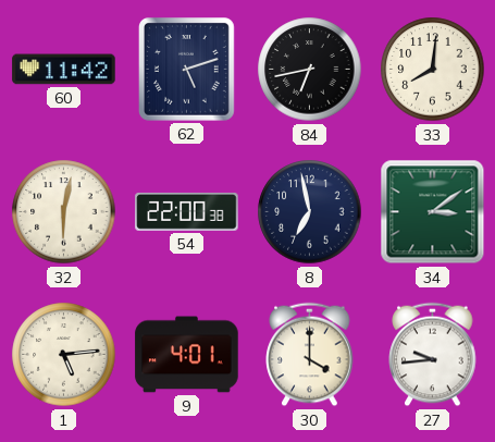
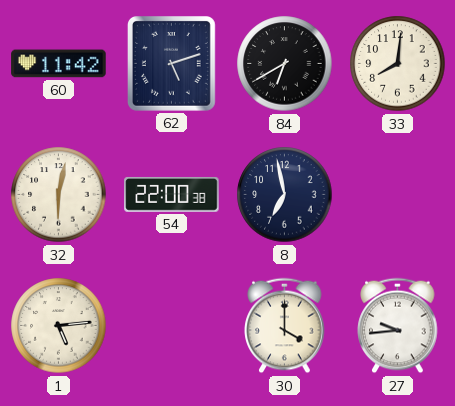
84: 6:43 -> 6:40 (285, 64)
34: 3:09 -> none (433, 212)
9: 4:01 -> none (187, 355)
